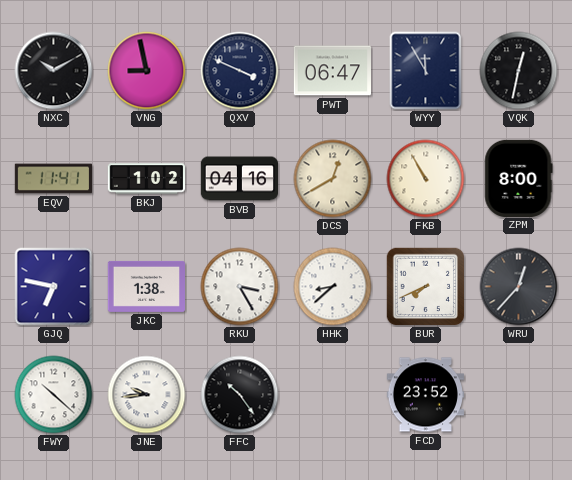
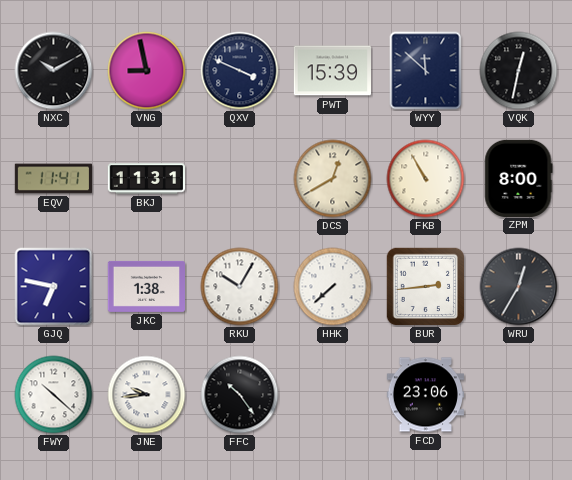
PWT: 06:47 -> 15:39 (332, 71)
WYY: 11:55 -> 11:52 (426, 71)
BKJ: 1:02 -> 11:31 (146, 179)
BVB: 04:16 -> none (239, 179)
RKU: 3:25 -> 10:05 (240, 287)
HHK: 8:38 -> 7:38 (333, 287)
BUR: 7:41 -> 2:44 (426, 287)
WRU: 12:37 -> 12:35 (519, 287)
FCD: 23:52 -> 23:06 (425, 395)
